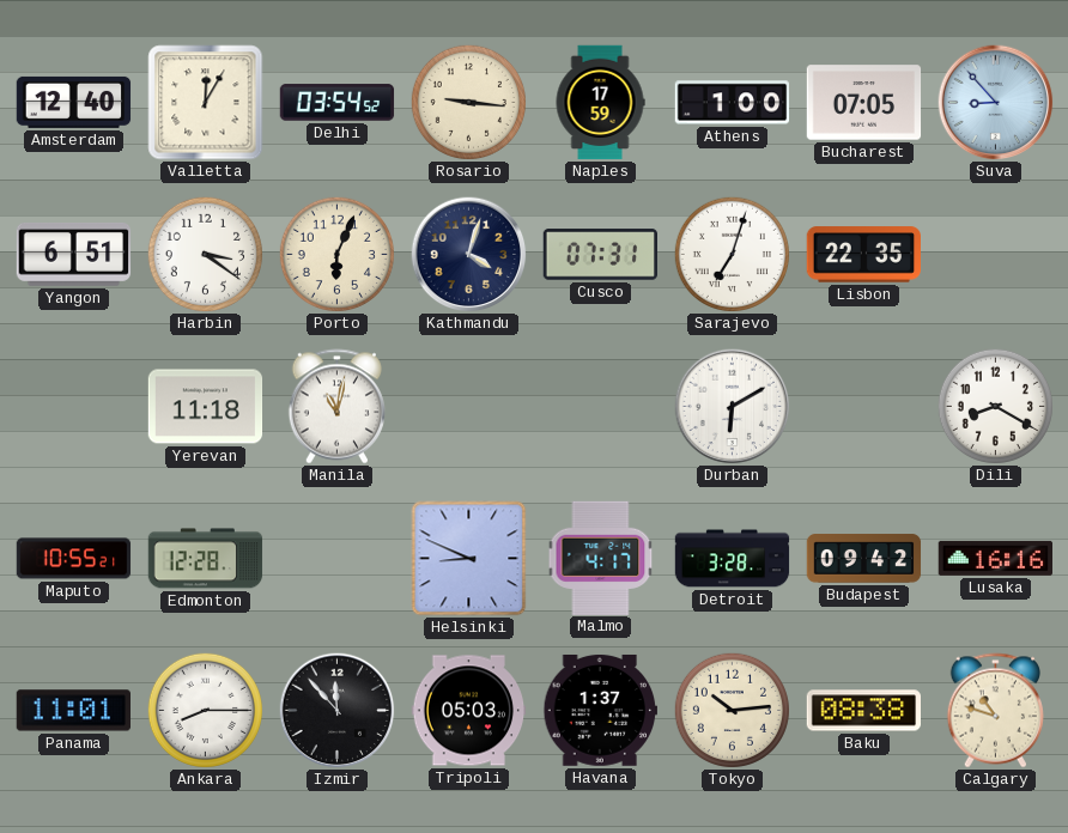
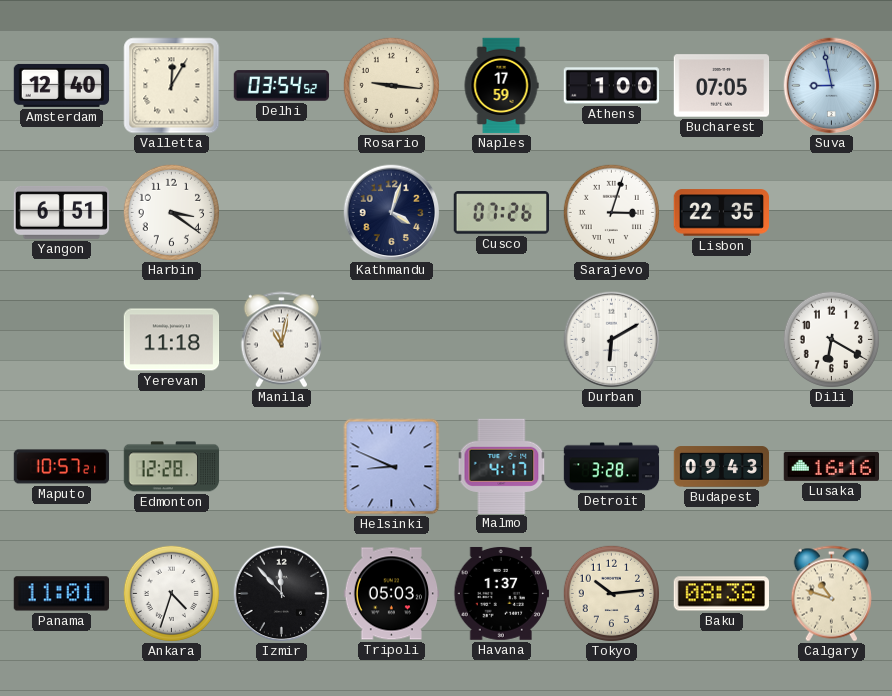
Suva: 8:53 -> 8:58 (832, 86)
Porto: 6:04 -> none (336, 254)
Cusco: 07:31 -> 07:26 (501, 213)
Sarajevo: 7:03 -> 3:03 (611, 212)
Dili: 8:20 -> 6:20 (831, 339)
Maputo: 10:55 -> 10:57 (62, 467)
Budapest: 09:42 -> 09:43 (722, 467)
Ankara: 8:15 -> 4:33 (171, 593)
